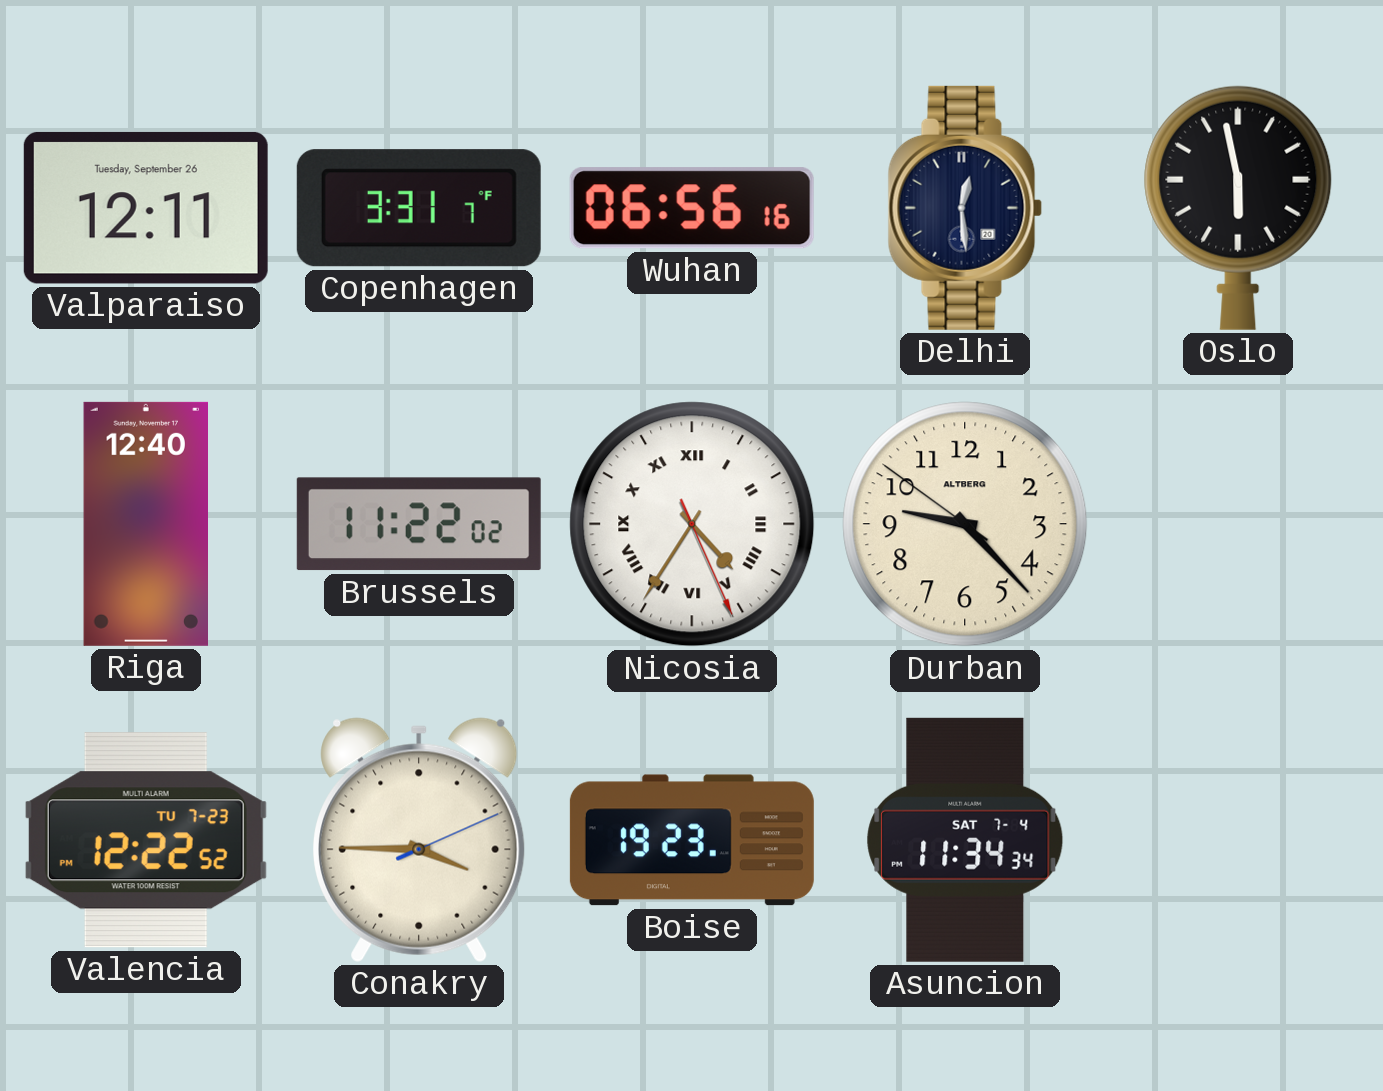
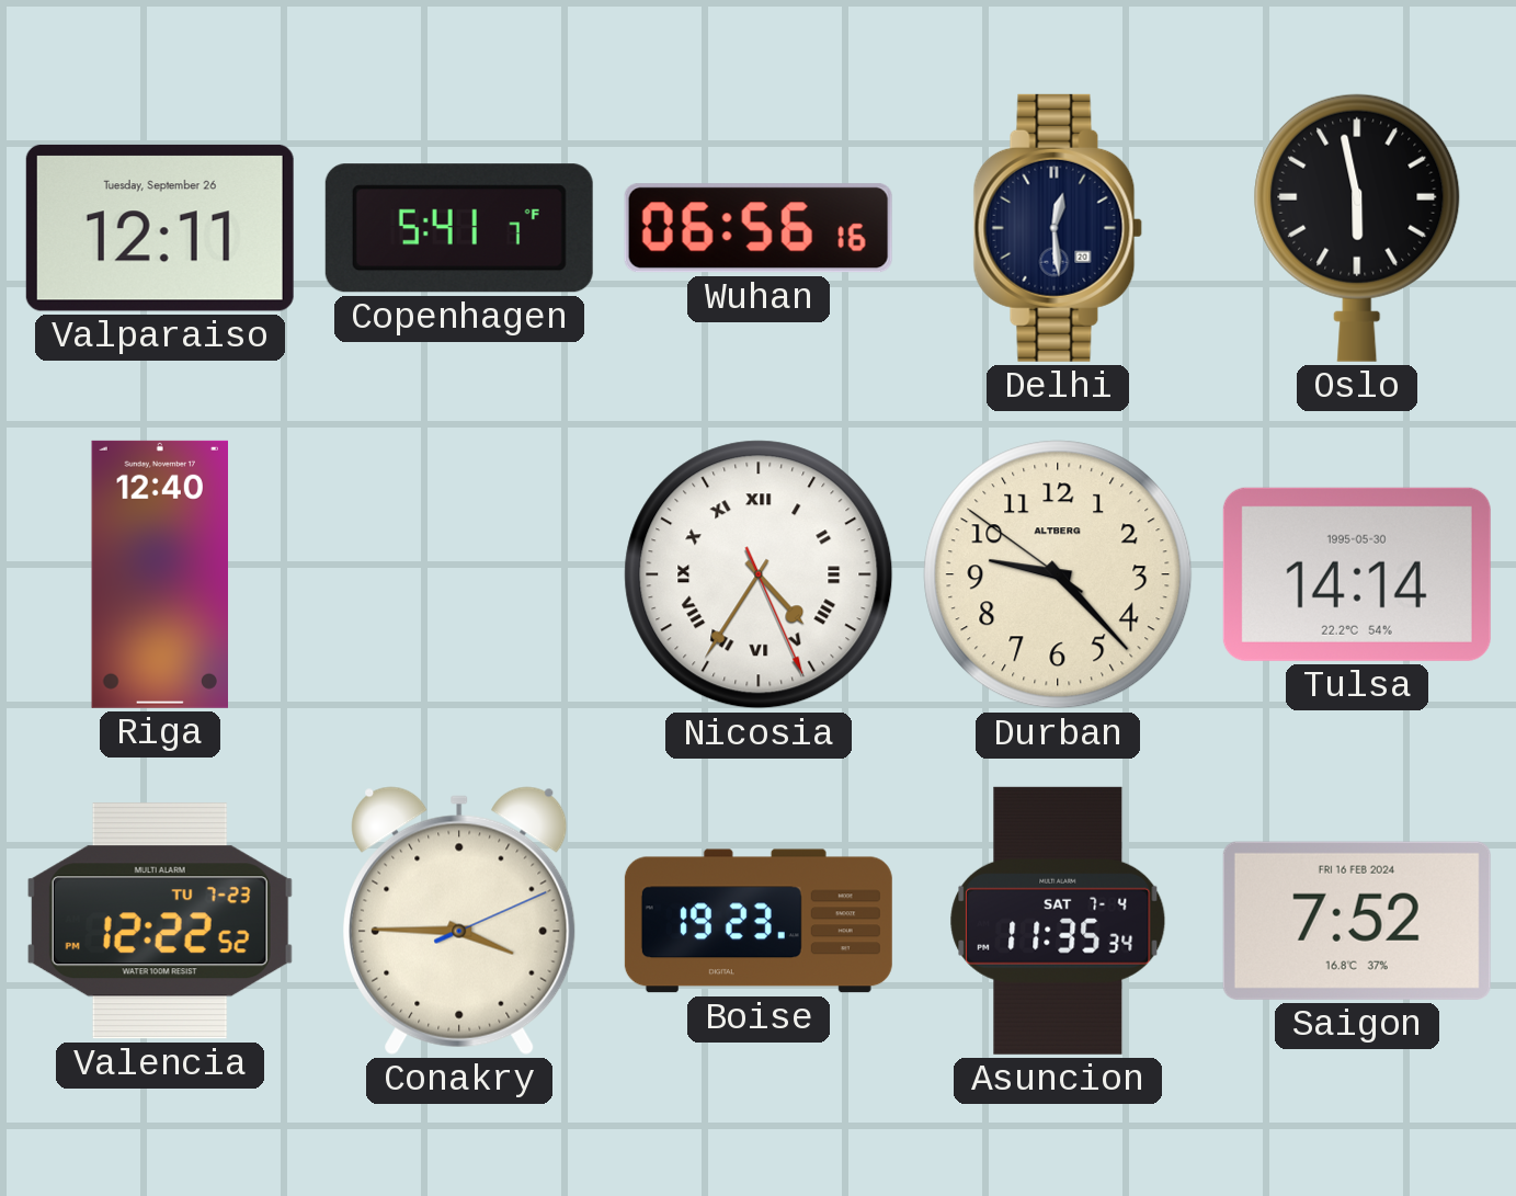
Copenhagen: 3:31 -> 5:41 (459, 228)
Brussels: 11:22 -> none (419, 524)
Tulsa: none -> 14:14 (1357, 574)
Asuncion: 11:34 -> 11:35 (1058, 921)
Saigon: none -> 7:52 (1357, 921)
